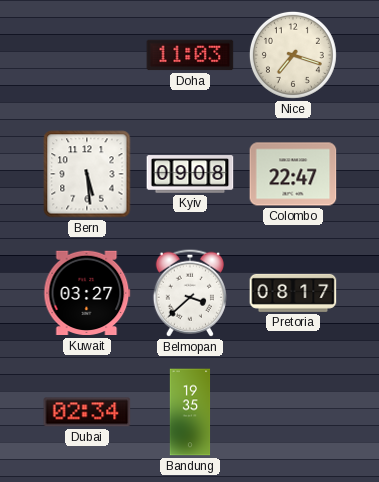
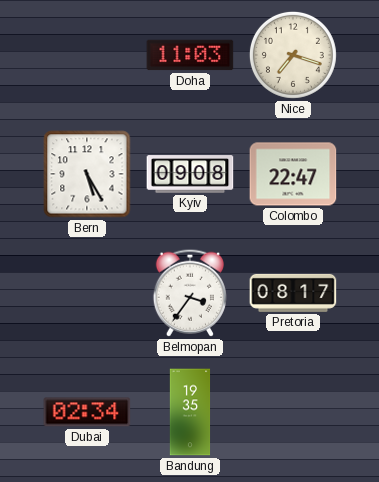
Bern: 5:29 -> 5:25 (87, 174)
Kuwait: 03:27 -> none (87, 293)
Belmopan: 3:38 -> 3:36 (190, 293)
